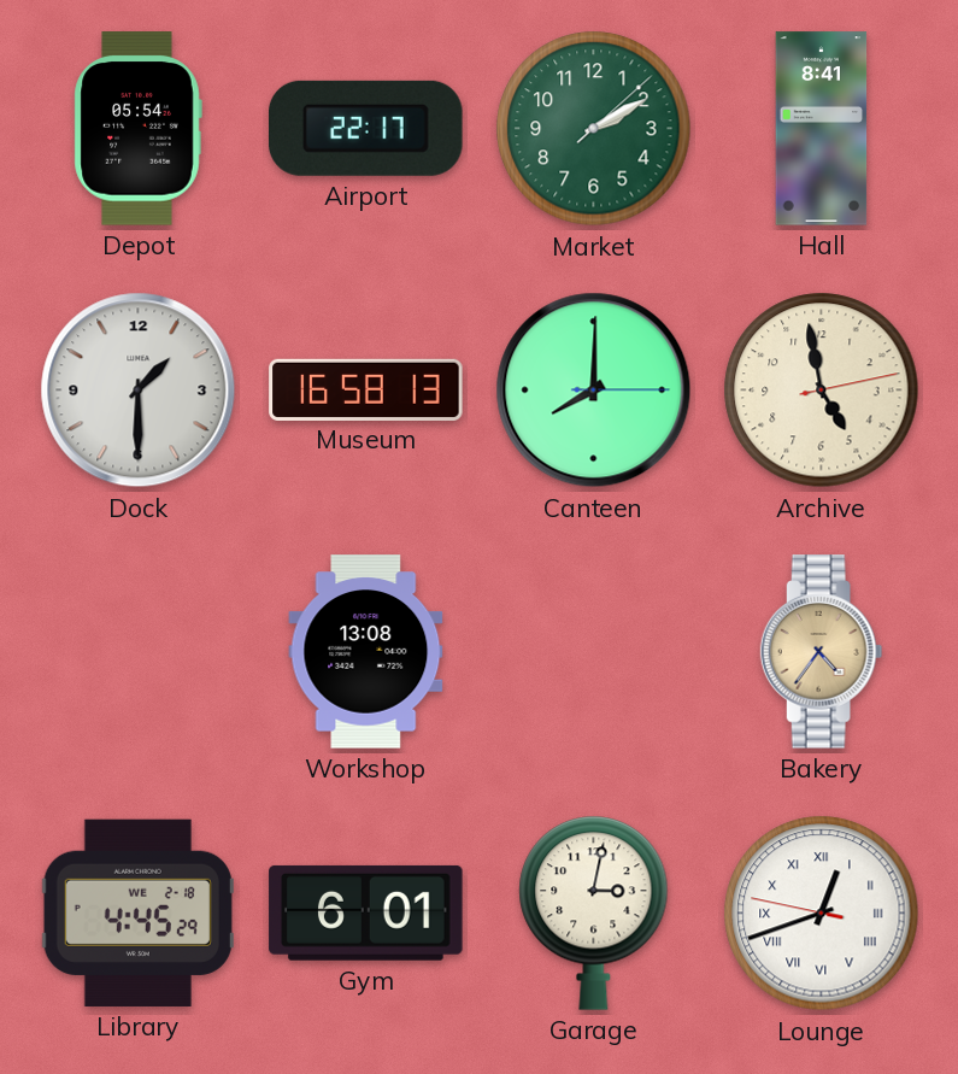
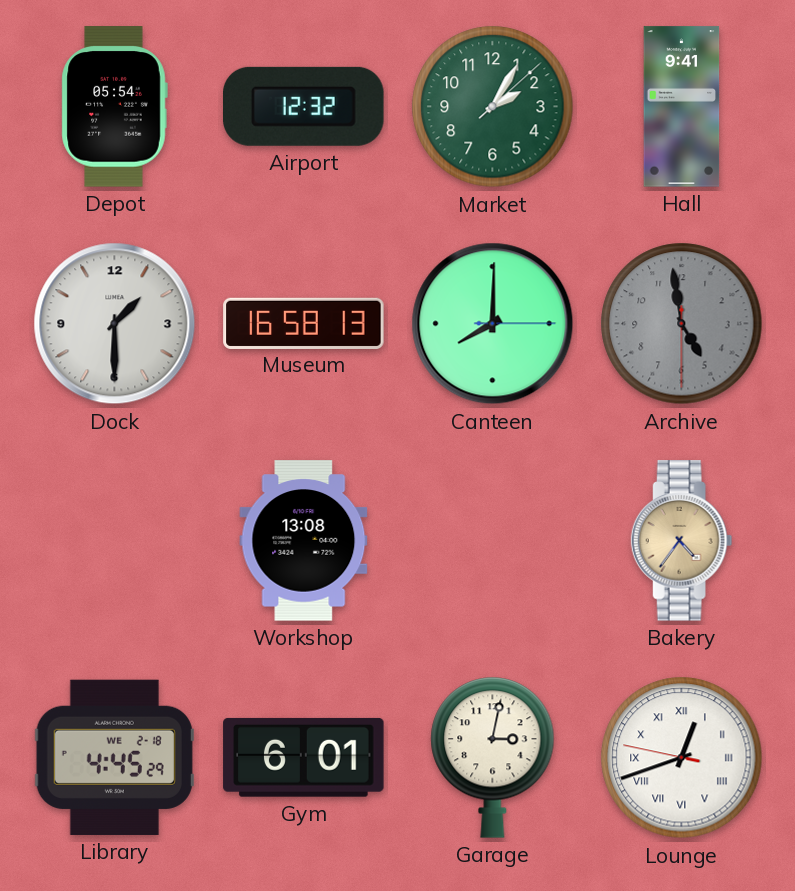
Airport: 22:17 -> 12:32 (304, 106)
Market: 2:10 -> 2:05 (493, 107)
Hall: 8:41 -> 9:41 (682, 107)
Archive: 4:58:13 -> 4:58:30 (682, 324)
Archive dial: cream -> grey (682, 324)
